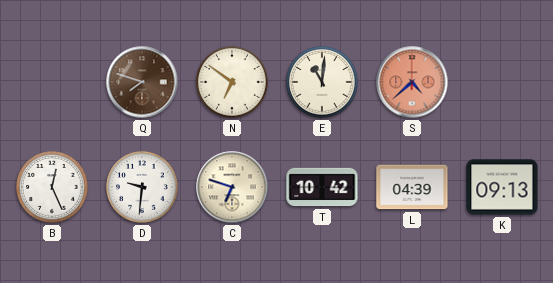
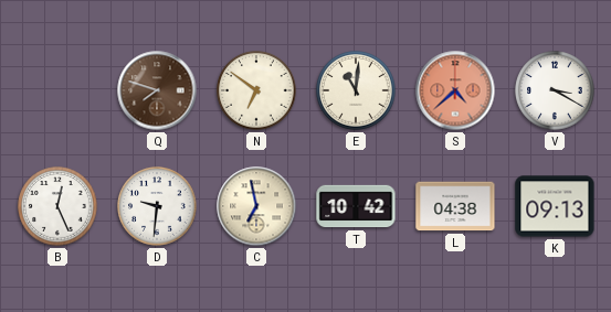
V: none -> 3:20 (555, 90)
C: 6:48 -> 6:58 (256, 206)
L: 04:39 -> 04:38 (455, 206)
